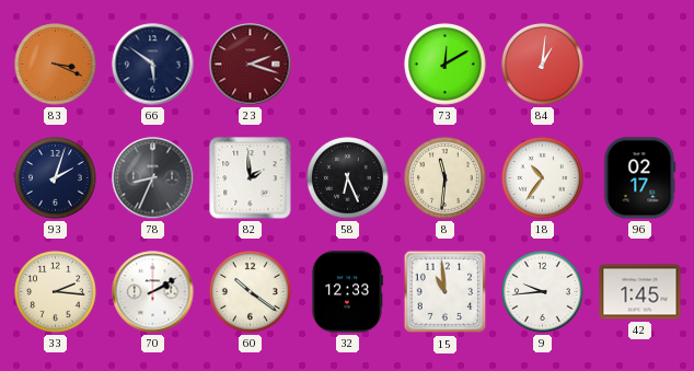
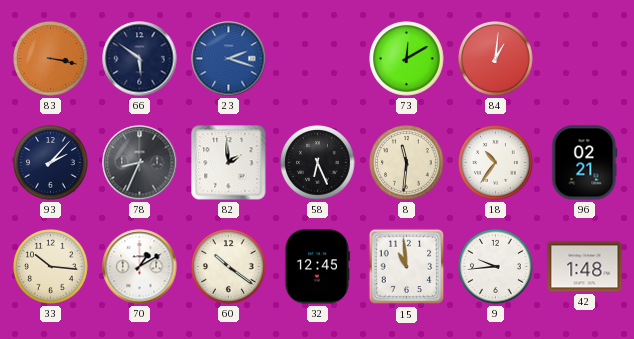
83: 3:19 -> 3:17 (51, 59)
23 dial: burgundy -> blue (229, 59)
93: 2:03 -> 2:07 (51, 163)
96: 02:17 -> 02:21 (584, 163)
33: 2:16 -> 10:16 (51, 267)
70: 2:10 -> 1:10 (140, 267)
32: 12:33 -> 12:45 (317, 267)
42: 1:45 -> 1:48 (585, 267)
